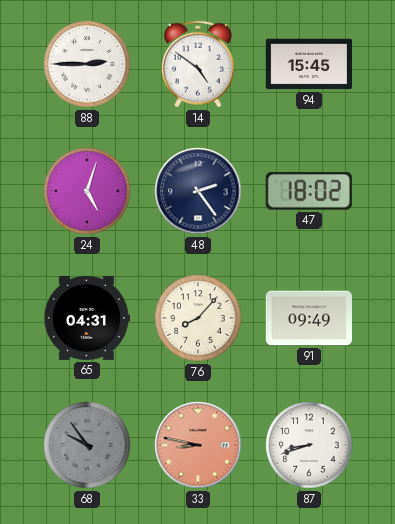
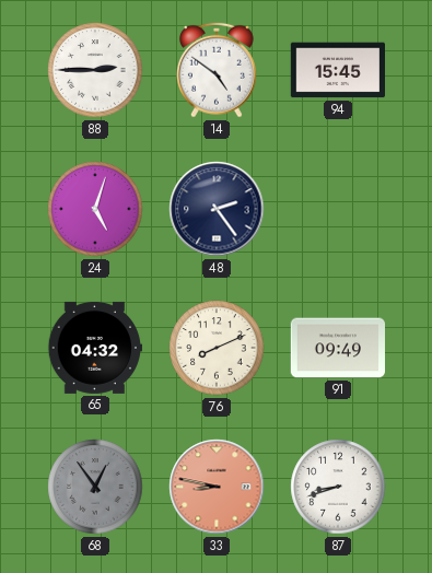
47: 18:02 -> none (309, 191)
65: 04:31 -> 04:32 (94, 348)
76: 8:07 -> 8:11 (217, 348)
68: 9:54 -> 12:54 (95, 487)
